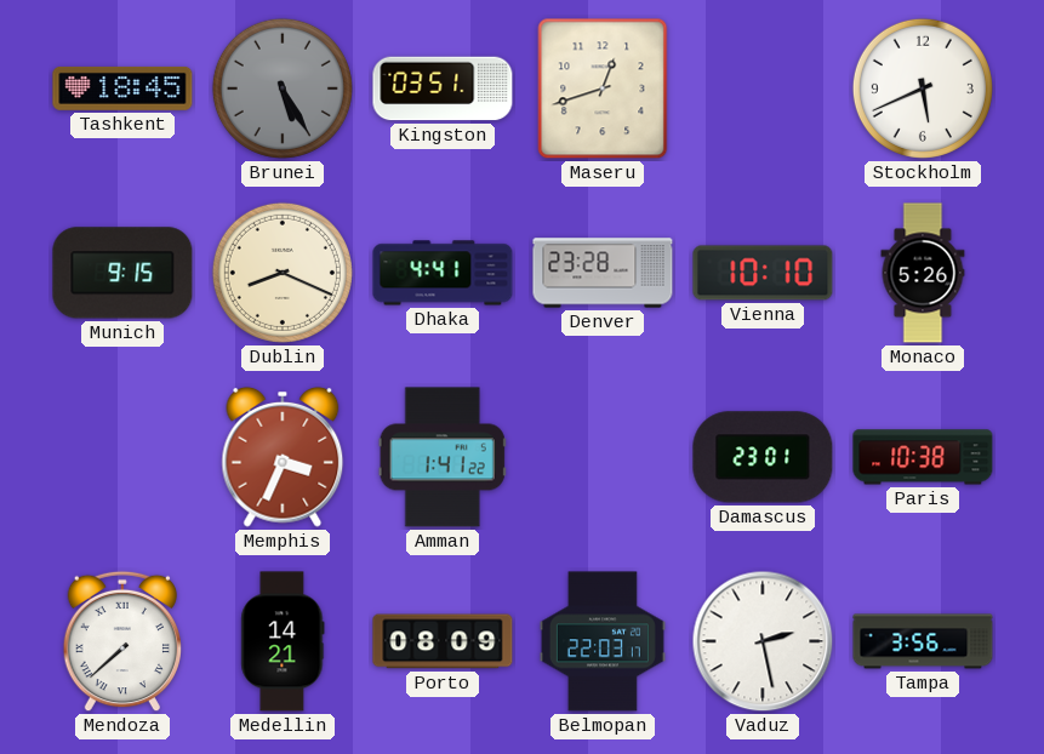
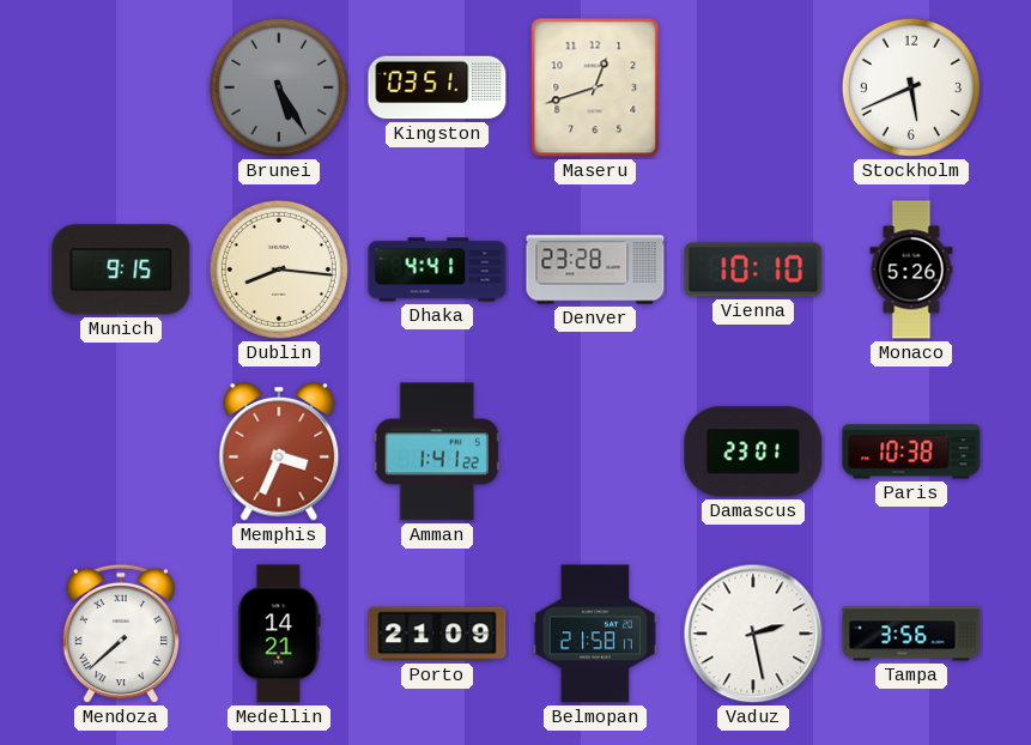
Tashkent: 18:45 -> none (122, 88)
Dublin: 8:19 -> 8:16 (279, 269)
Porto: 08:09 -> 21:09 (437, 634)
Belmopan: 22:03 -> 21:58 (595, 634)
